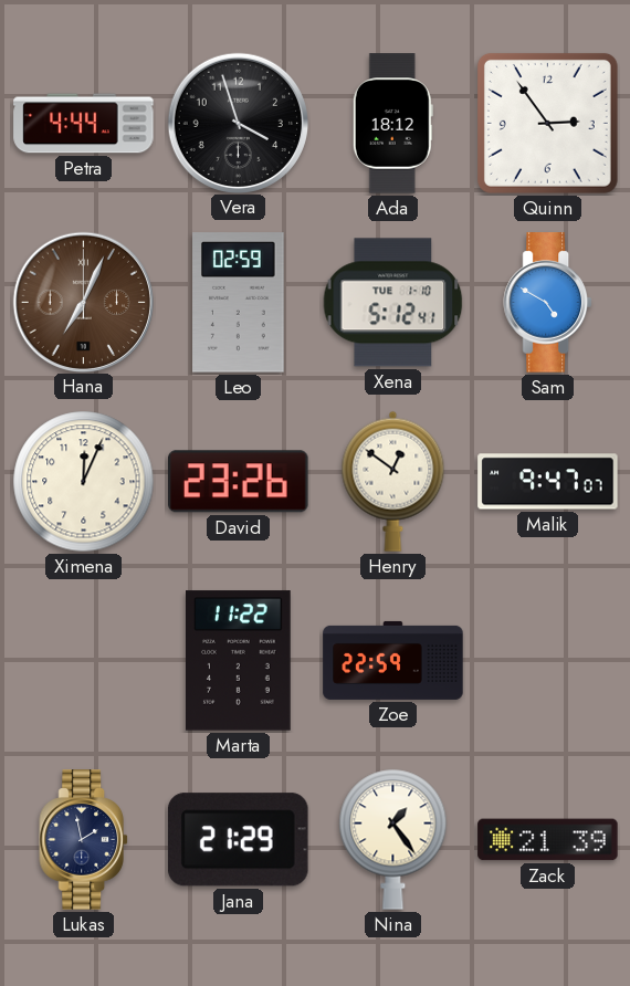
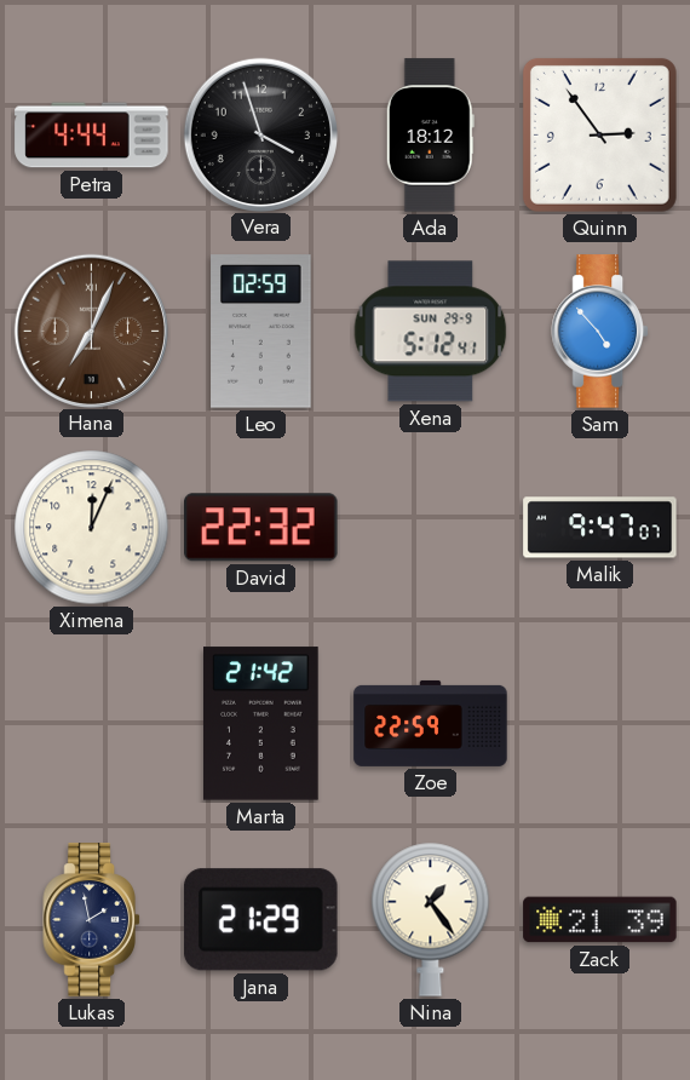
Xena date: TUE 1-10 -> SUN 29-9 (431, 332)
Sam: 4:50 -> 4:53 (599, 332)
David: 23:26 -> 22:32 (261, 528)
Henry: 12:51 -> none (393, 481)
Marta: 11:22 -> 21:42 (261, 724)
